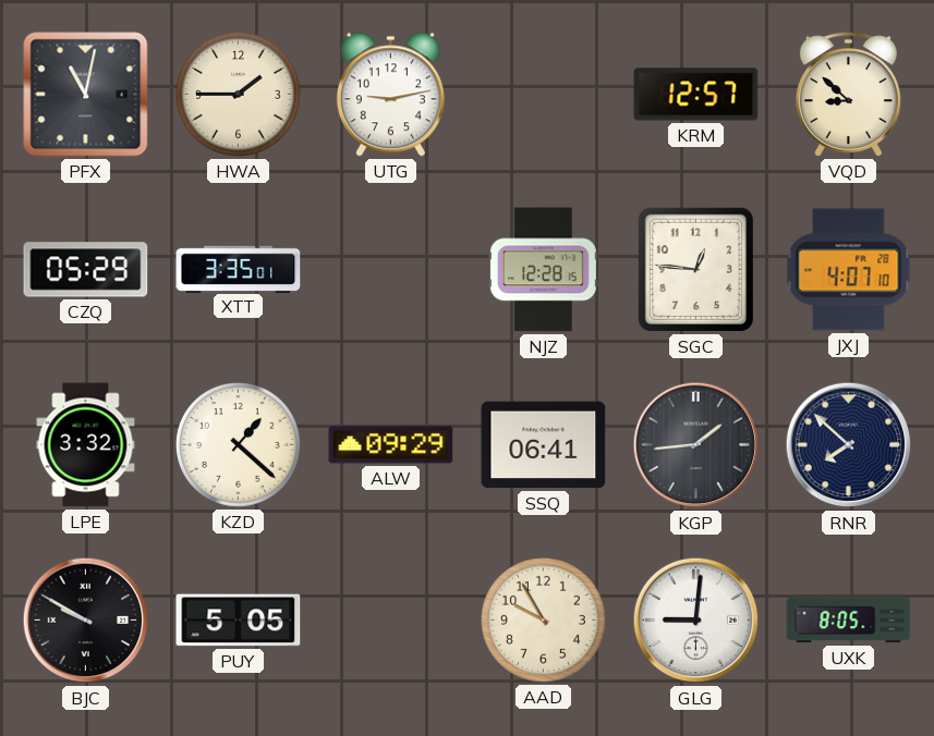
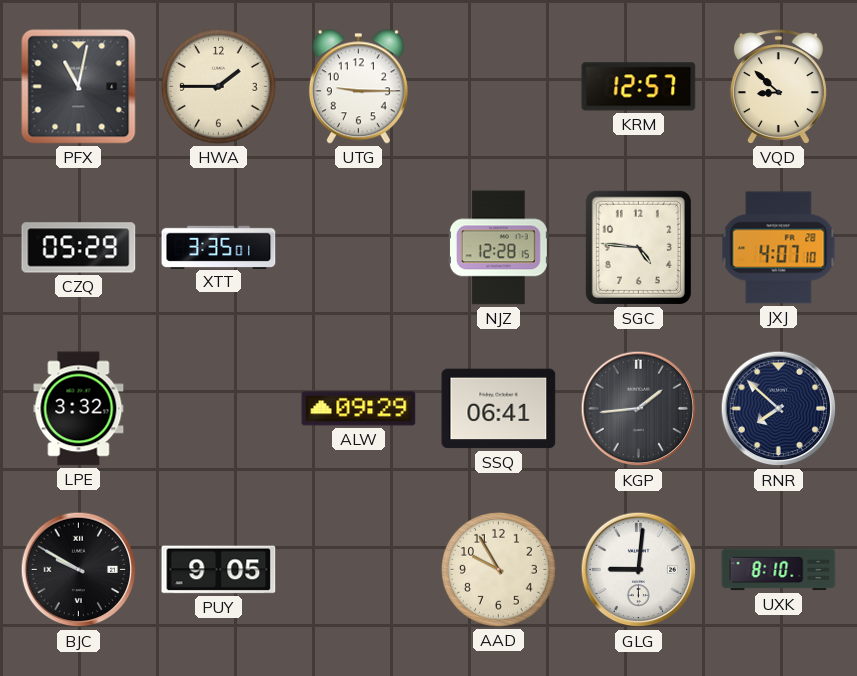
UTG: 9:13 -> 9:15 (358, 87)
SGC: 12:46 -> 4:46 (638, 247)
KZD: 1:22 -> none (239, 445)
PUY: 5:05 -> 9:05 (219, 570)
UXK: 8:05 -> 8:10 (779, 570)
